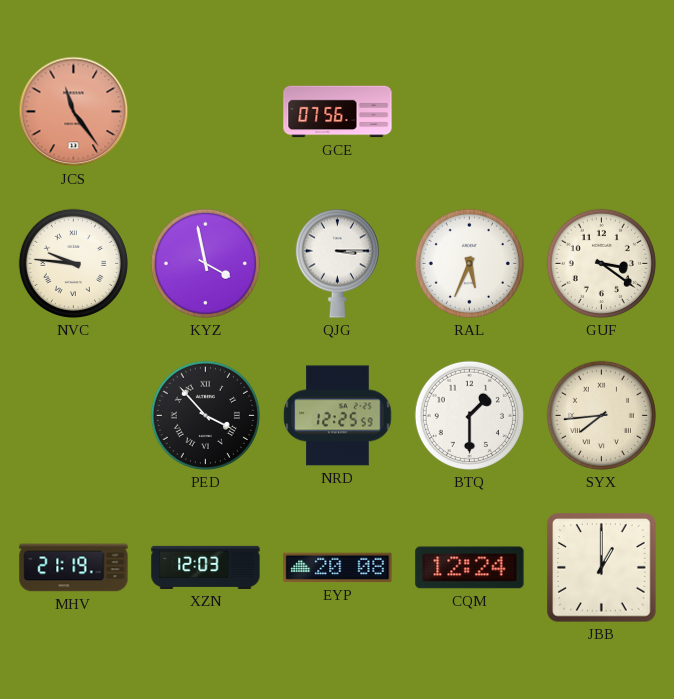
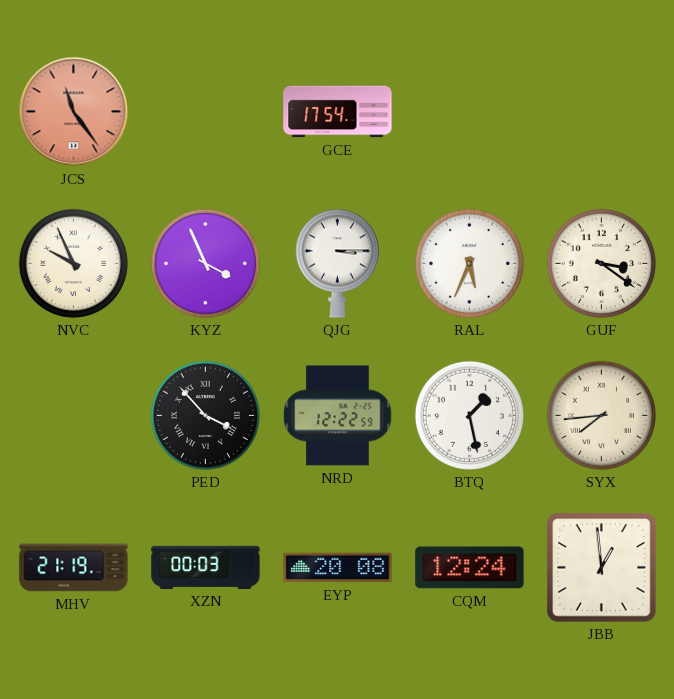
GCE: 07:56 -> 17:54 (338, 112)
NVC: 9:46 -> 9:56 (73, 263)
KYZ: 3:58 -> 3:56 (205, 263)
NRD: 12:25 -> 12:22 (338, 416)
BTQ: 1:30 -> 1:28 (469, 415)
XZN: 12:03 -> 00:03 (206, 567)
JBB: 1:00 -> 12:59 (602, 568)
